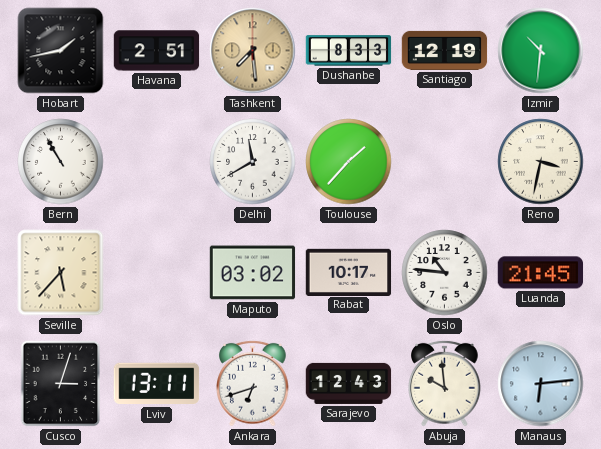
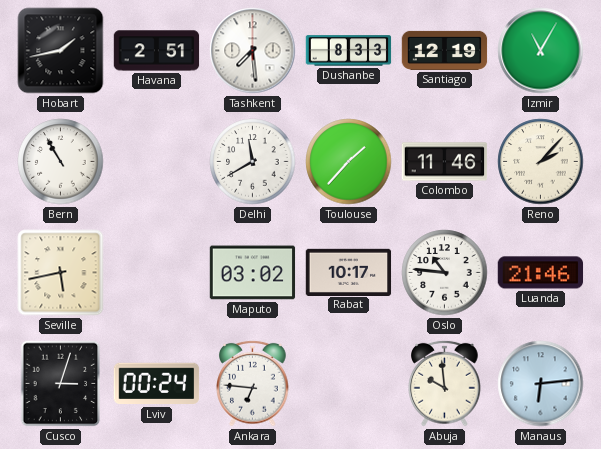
Tashkent dial: champagne -> white (253, 51)
Izmir: 10:31 -> 11:05 (541, 51)
Colombo: none -> 11:46 (445, 162)
Reno: 3:32 -> 2:07 (541, 162)
Seville: 5:37 -> 5:43 (61, 273)
Luanda: 21:45 -> 21:46 (541, 273)
Lviv: 13:11 -> 00:24 (157, 384)
Ankara: 6:42 -> 6:46 (253, 383)
Sarajevo: 12:43 -> none (349, 383)
